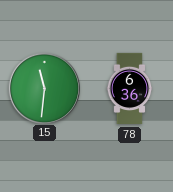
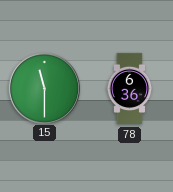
15: 11:31 -> 11:30 (44, 88)
